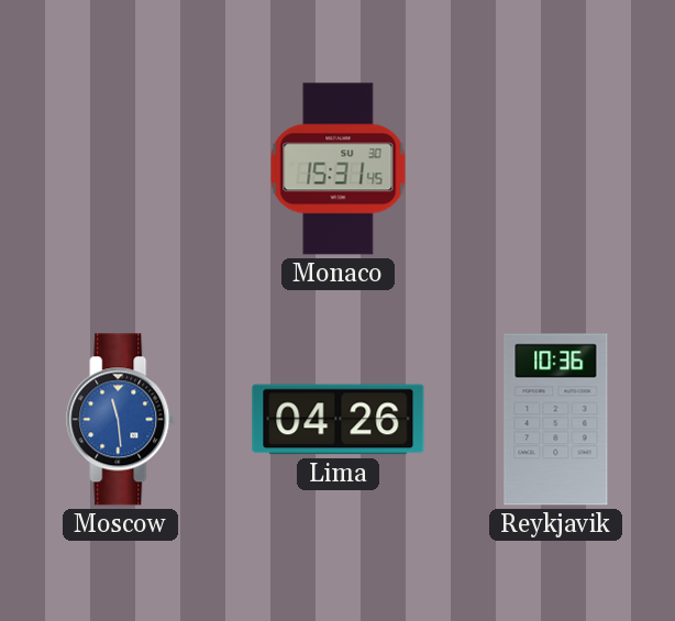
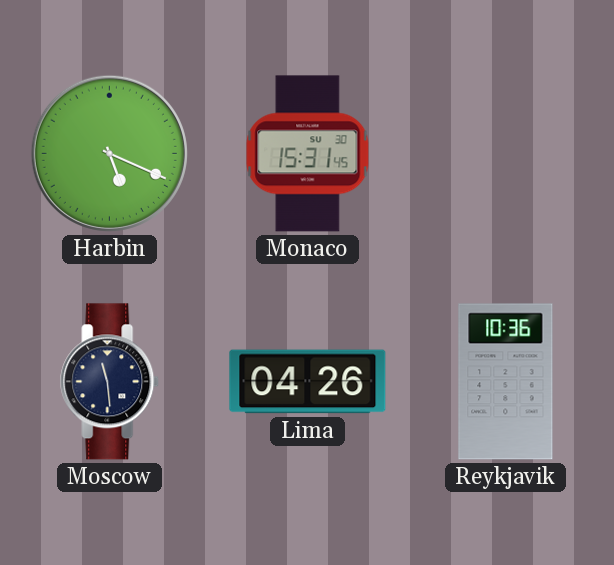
Harbin: none -> 5:19 (109, 153)
Moscow dial: blue -> navy (110, 382)
